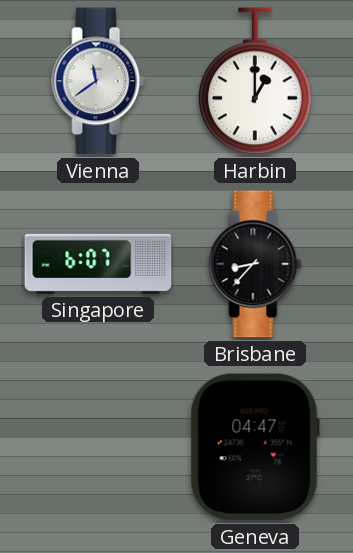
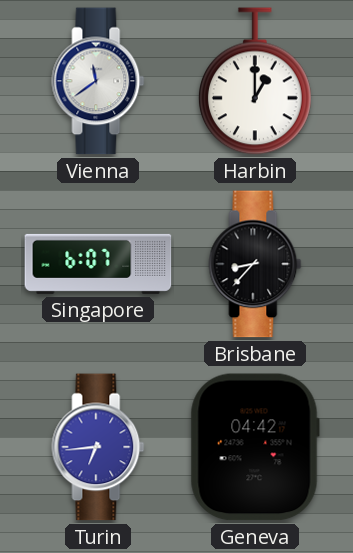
Turin: none -> 6:44 (98, 447)
Geneva: 04:47 -> 04:42 (255, 447)
